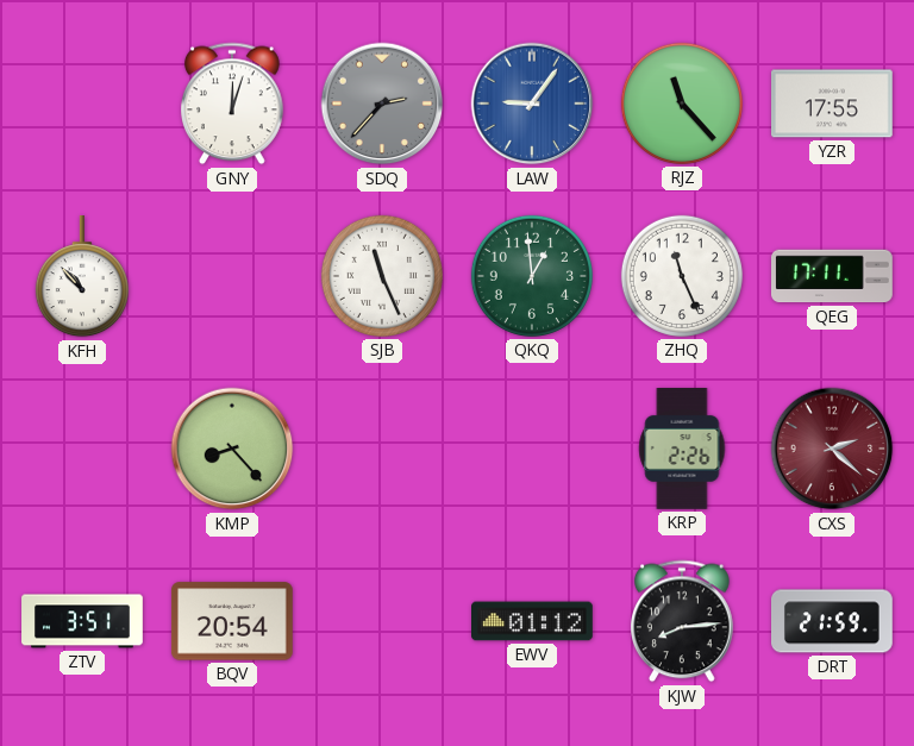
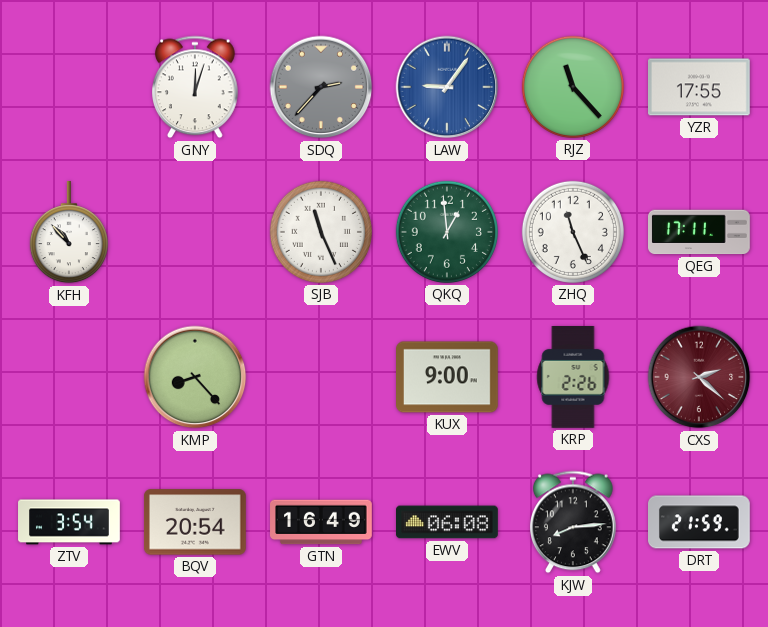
KUX: none -> 9:00 (448, 377)
ZTV: 3:51 -> 3:54 (69, 522)
GTN: none -> 16:49 (321, 522)
EWV: 01:12 -> 06:08 (448, 522)
